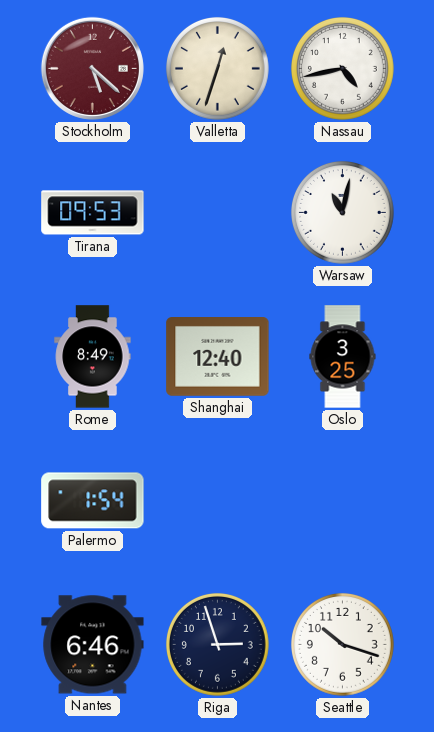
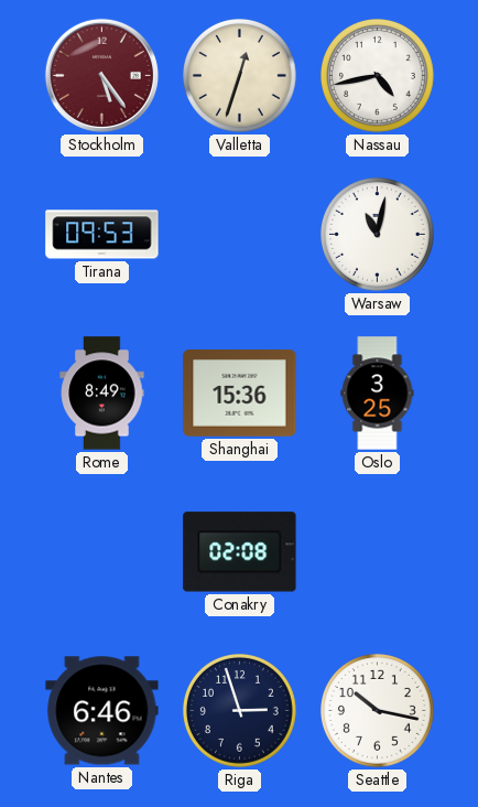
Stockholm: 5:22 -> 5:24 (101, 75)
Shanghai: 12:40 -> 15:36 (240, 394)
Palermo: 1:54 -> none (93, 501)
Conakry: none -> 02:08 (240, 552)
Seattle: 10:18 -> 10:17 (377, 710)
